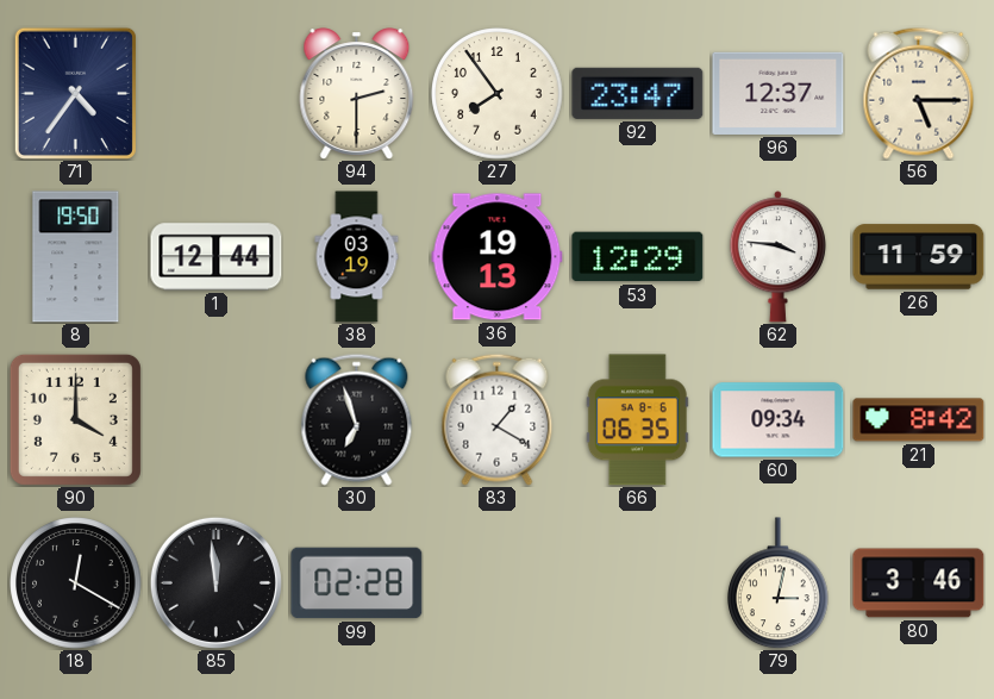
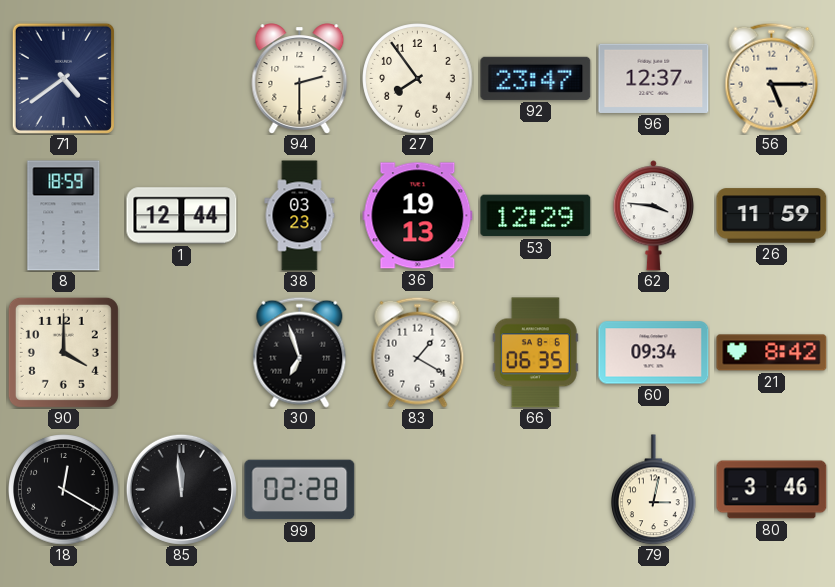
71: 4:36 -> 4:39 (63, 78)
8: 19:50 -> 18:59 (64, 216)
38: 03:19 -> 03:23 (300, 216)
